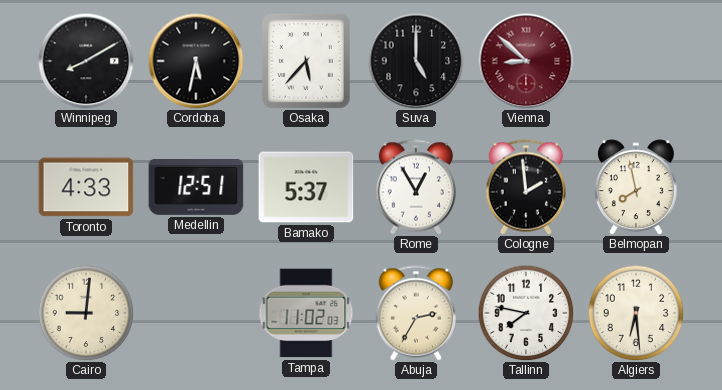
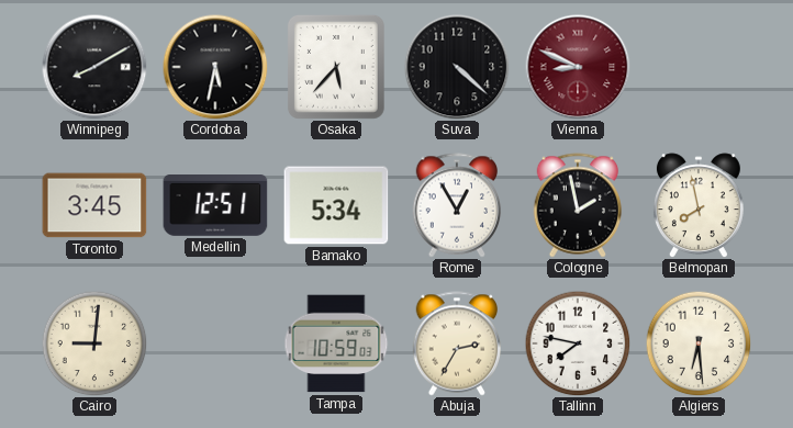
Suva: 5:00 -> 4:22 (457, 67)
Vienna: 8:52 -> 8:49 (578, 67)
Toronto: 4:33 -> 3:45 (94, 205)
Bamako: 5:37 -> 5:34 (336, 205)
Cologne: 1:59 -> 1:58 (578, 205)
Tampa: 11:02 -> 10:59 (336, 343)
